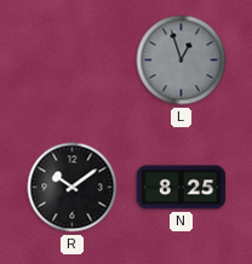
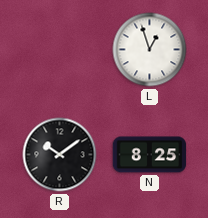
L dial: grey -> white (150, 50)
